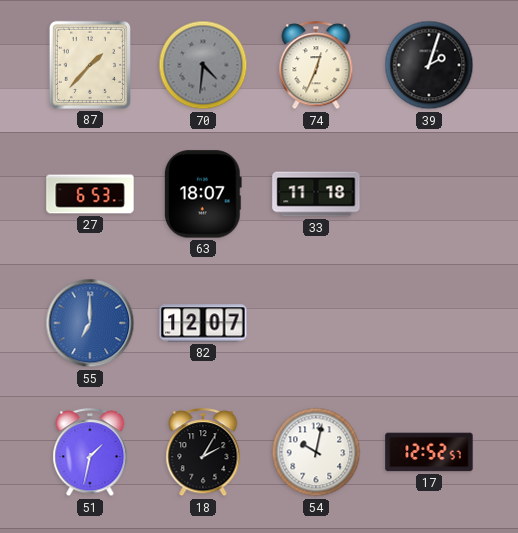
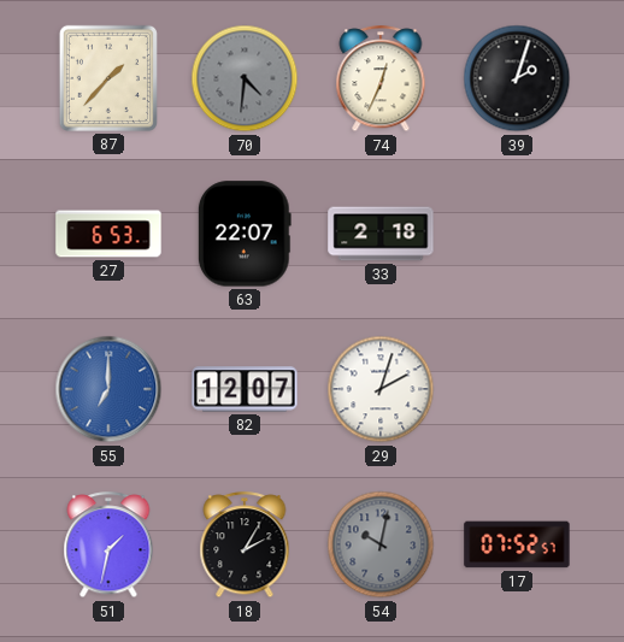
63: 18:07 -> 22:07 (245, 234)
33: 11:18 -> 2:18 (381, 234)
29: none -> 2:03 (381, 389)
54 dial: white -> grey (381, 544)
17: 12:52 -> 07:52 (517, 544)
